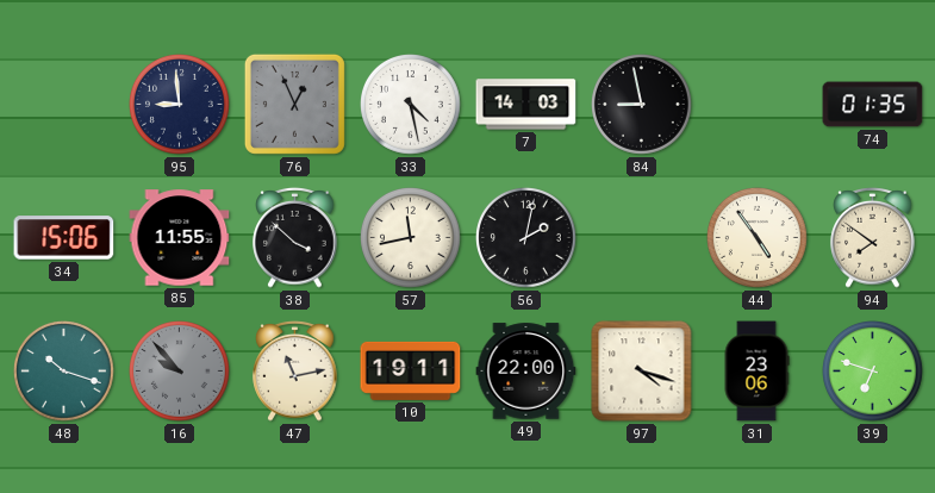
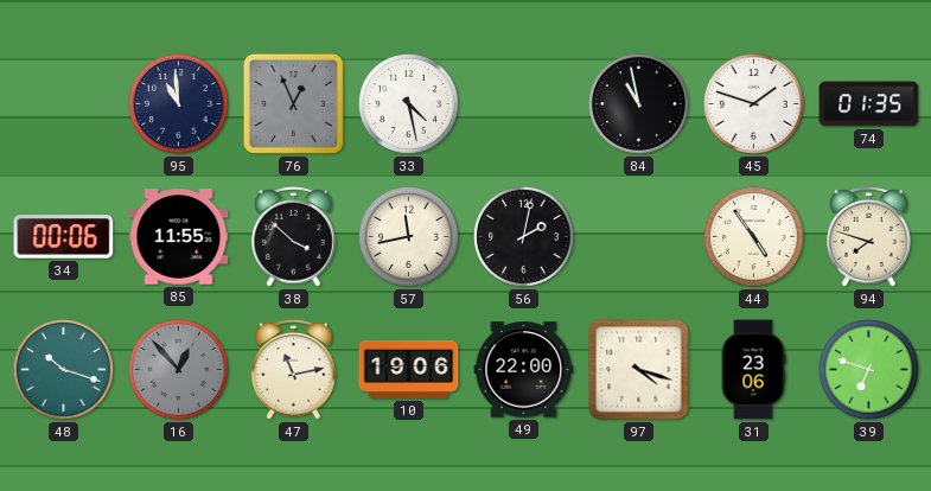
95: 8:59 -> 10:59 (179, 104)
7: 14:03 -> none (526, 105)
84: 8:58 -> 10:58 (639, 104)
45: none -> 1:48 (754, 104)
34: 15:06 -> 00:06 (64, 237)
94: 7:51 -> 7:48 (869, 237)
16: 9:53 -> 12:53 (179, 370)
10: 19:11 -> 19:06 (409, 369)
